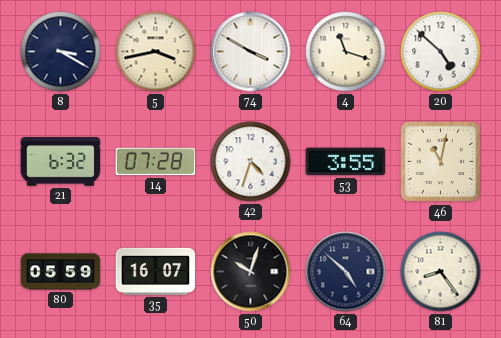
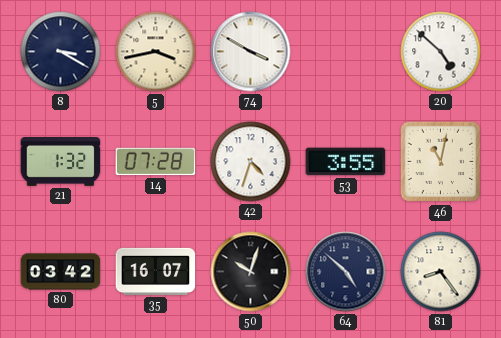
4: 11:18 -> none (346, 52)
21: 6:32 -> 1:32 (61, 162)
80: 05:59 -> 03:42 (61, 272)
